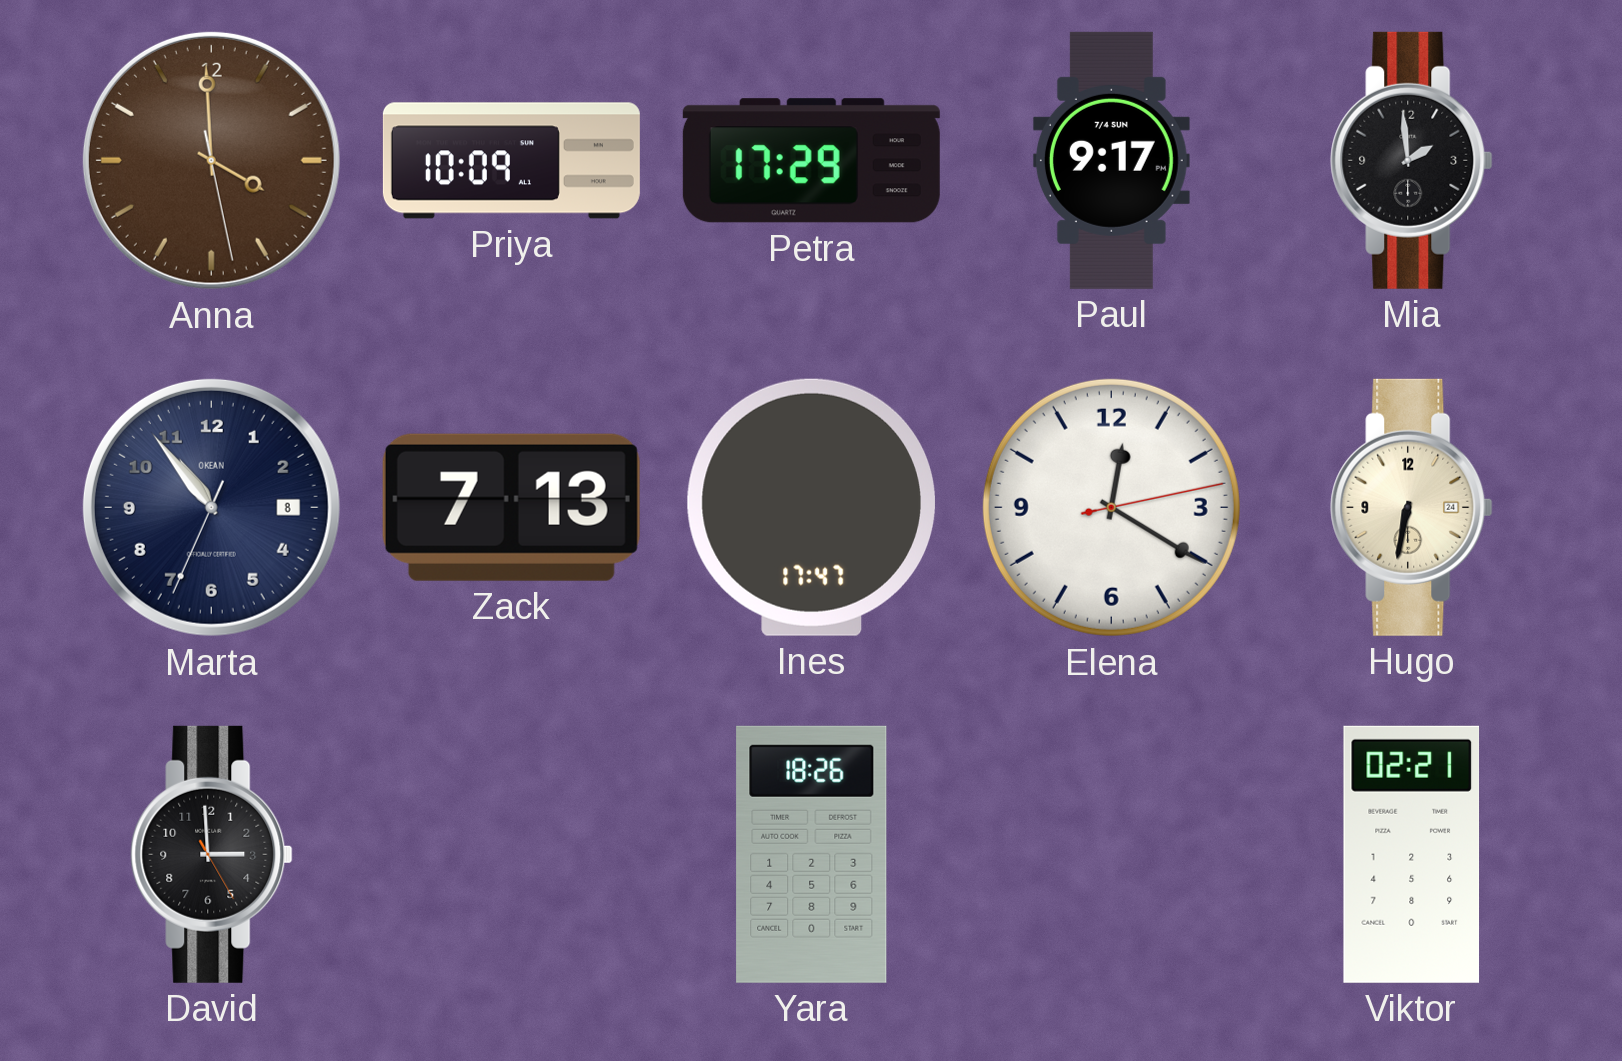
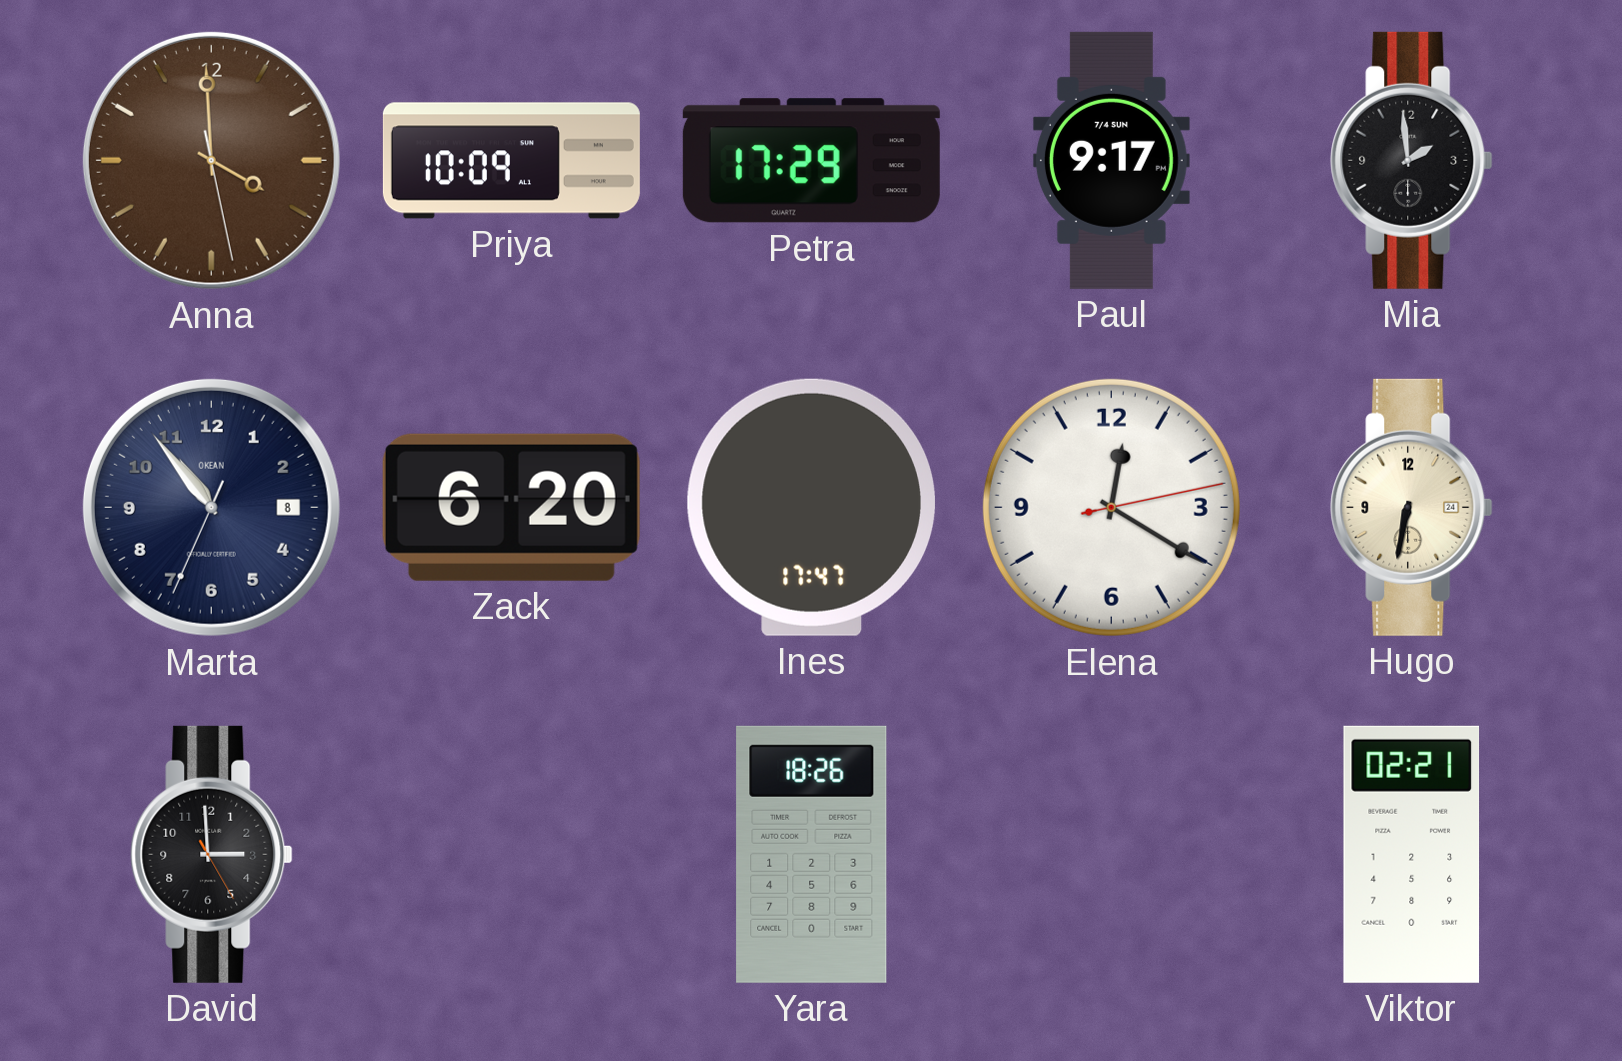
Zack: 7:13 -> 6:20 (511, 507)
